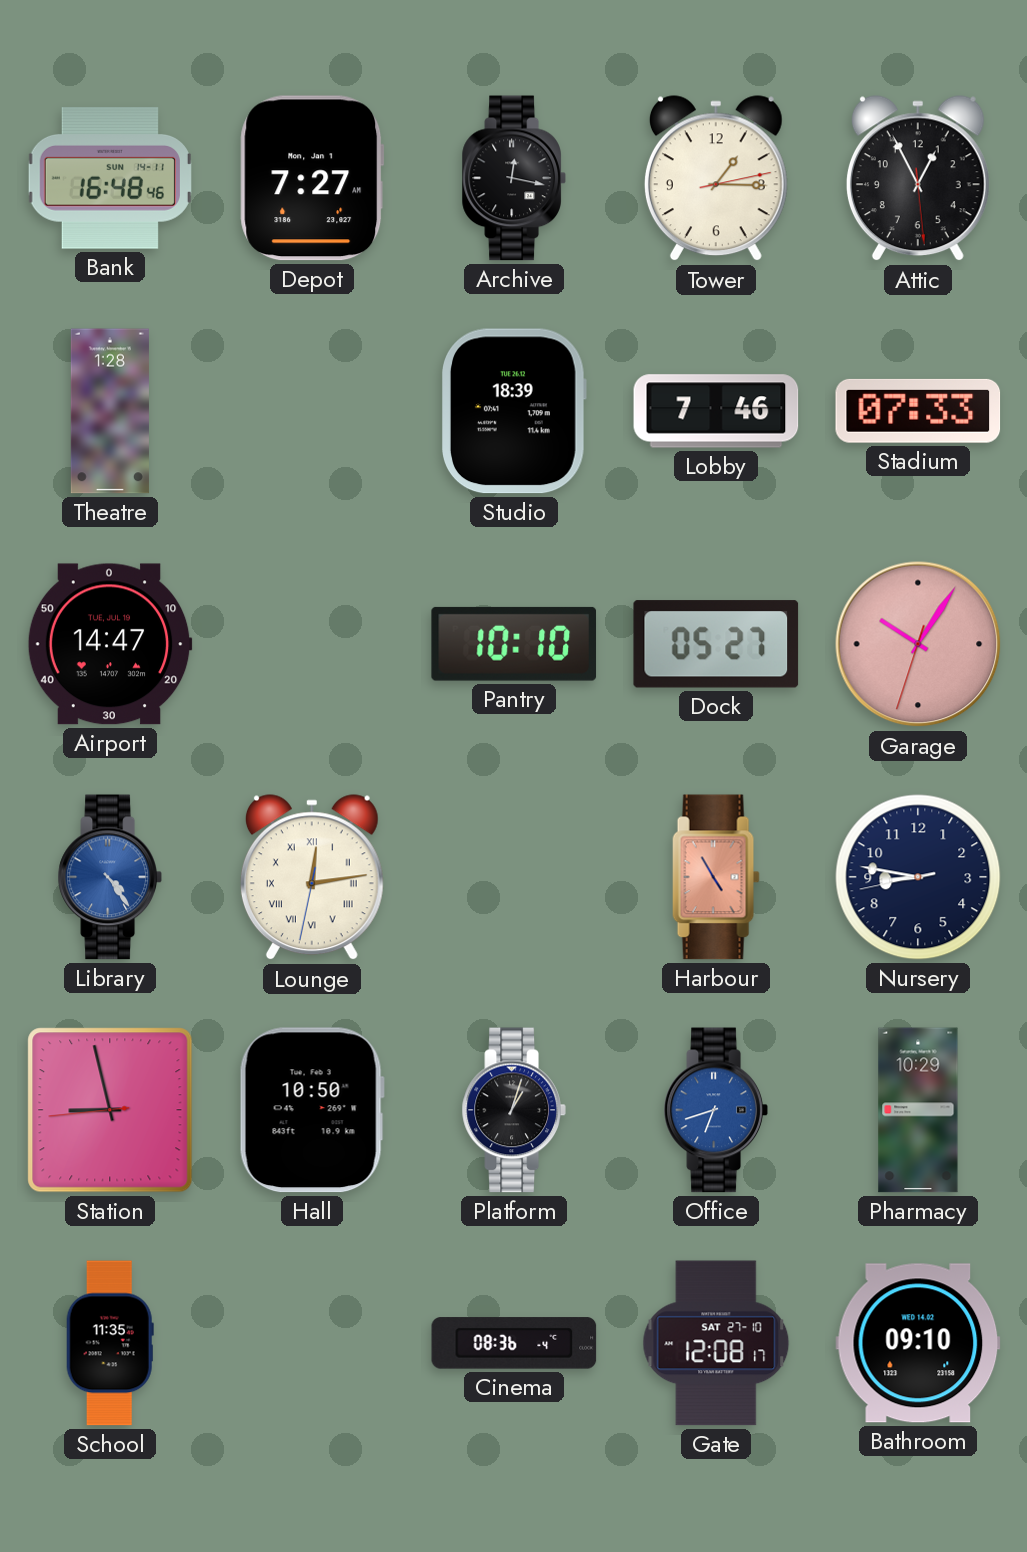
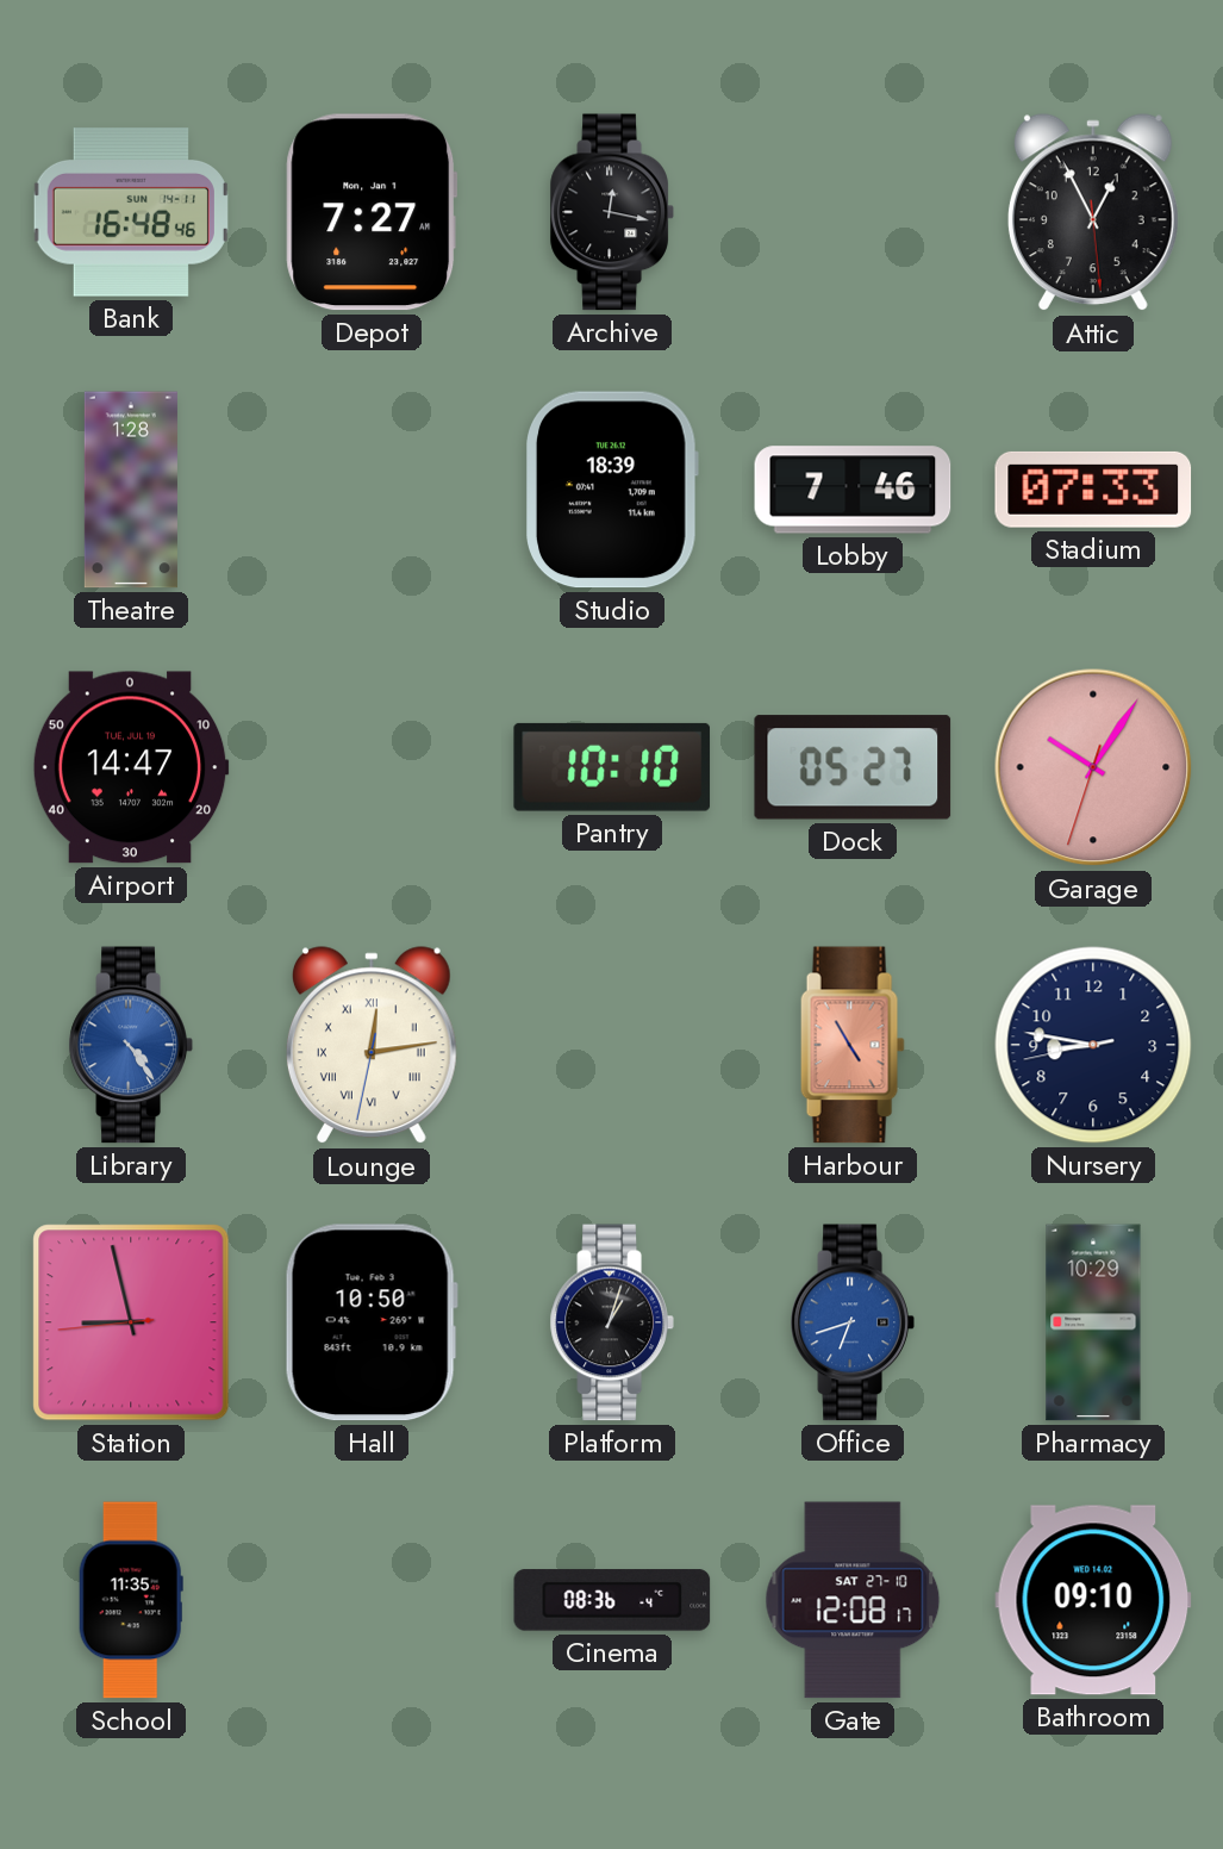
Tower: 1:15 -> none (716, 179)
